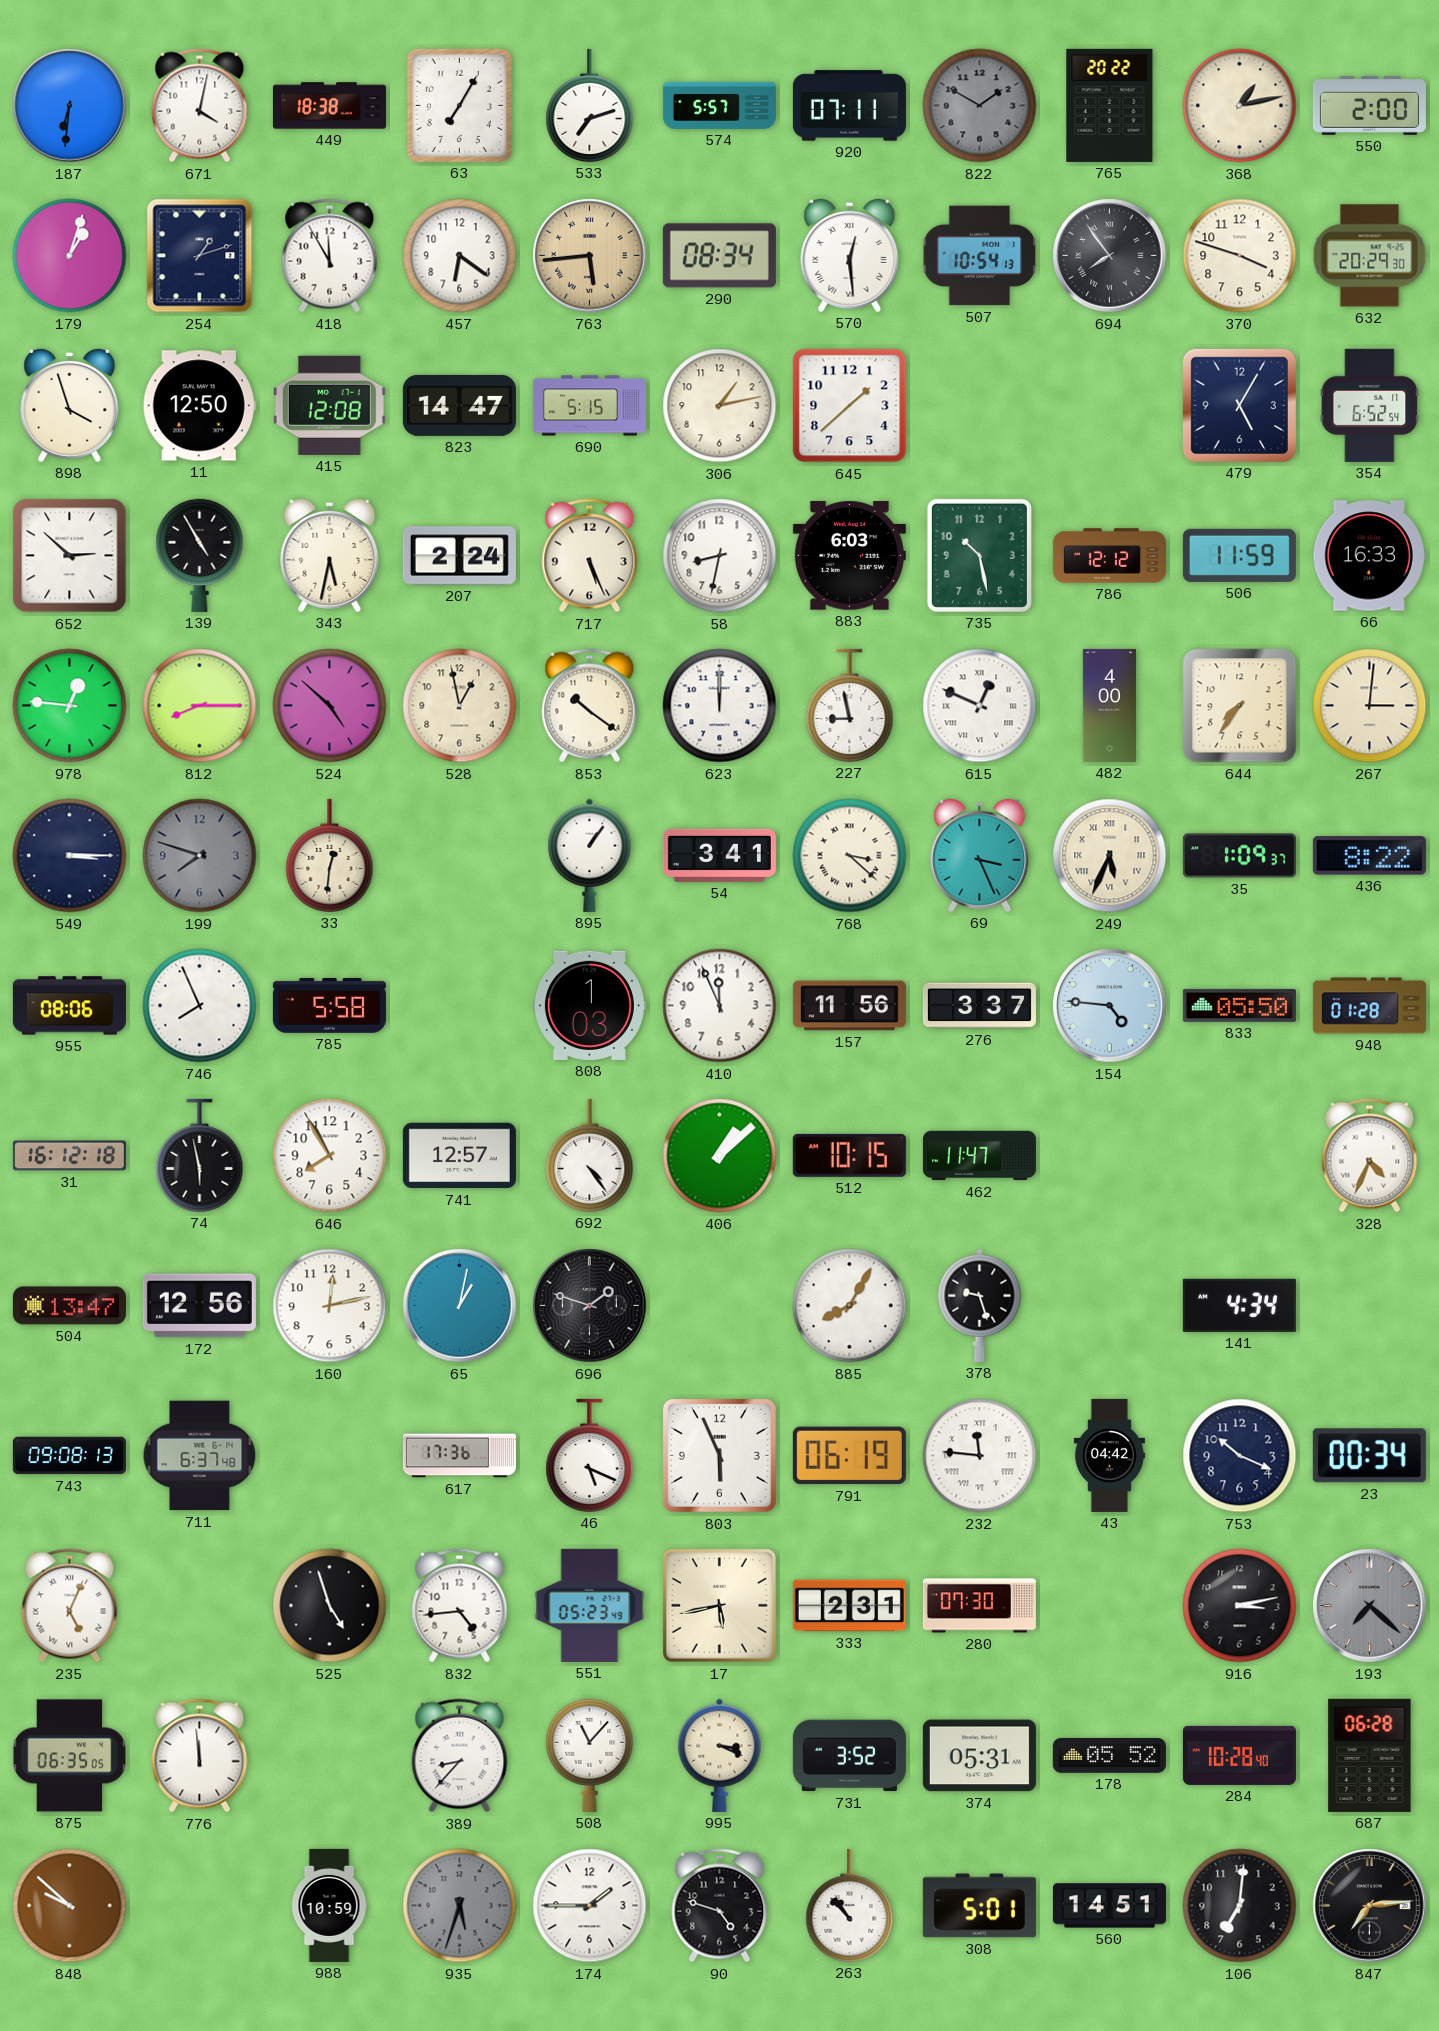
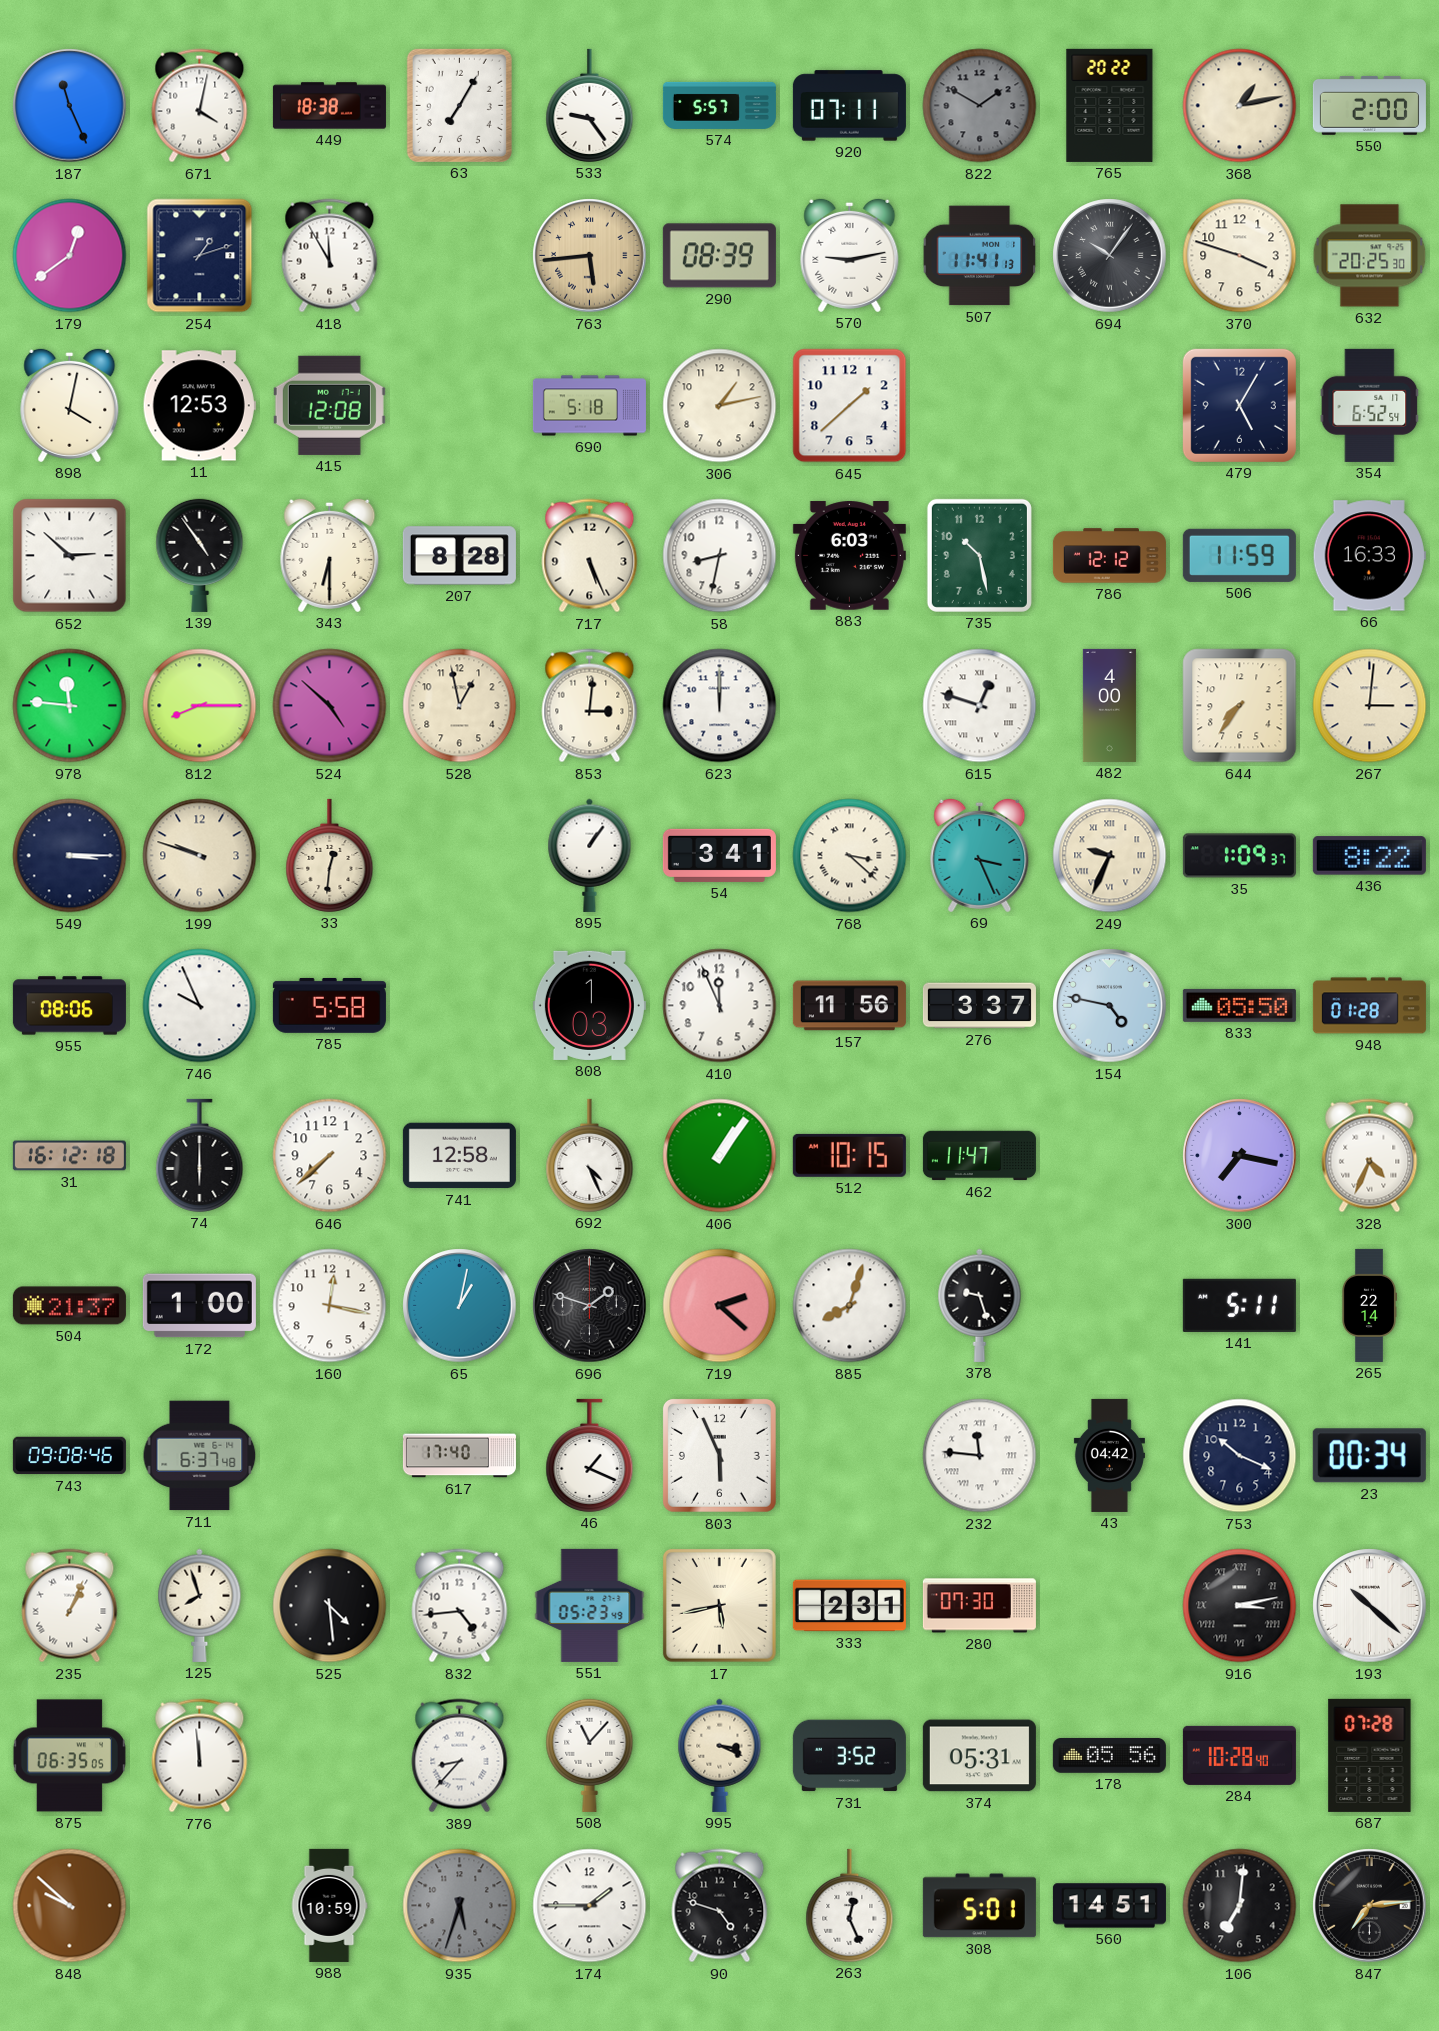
187: 6:31 -> 11:26 (70, 106)
533: 7:12 -> 9:24 (590, 105)
179: 1:03 -> 12:39 (70, 256)
457: 6:21 -> none (460, 256)
290: 08:34 -> 08:39 (719, 256)
570: 12:29 -> 9:13 (850, 255)
507: 10:54 -> 11:41 (980, 256)
694: 7:54 -> 10:06 (1110, 256)
632: 20:29 -> 20:25 (1370, 256)
898: 3:57 -> 4:02 (70, 405)
11: 12:50 -> 12:53 (199, 406)
823: 14:47 -> none (459, 405)
690: 5:15 -> 5:18 (589, 406)
139: 4:55 -> 4:54 (200, 555)
343: 5:32 -> 6:30 (330, 555)
207: 2:24 -> 8:28 (459, 556)
978: 12:46 -> 11:46 (70, 706)
853: 10:21 -> 3:01 (590, 706)
227: 8:58 -> none (850, 705)
615: 12:49 -> 12:48 (980, 706)
199: 7:48 -> 9:48 (200, 856)
199 dial: grey -> cream (200, 856)
249: 5:34 -> 9:34 (1110, 856)
746: 7:56 -> 9:56 (200, 1006)
154: 4:46 -> 4:47 (1110, 1006)
74: 5:58 -> 6:00 (200, 1155)
646: 7:55 -> 7:38 (330, 1156)
741: 12:57 -> 12:58 (459, 1156)
692: 4:24 -> 4:26 (590, 1155)
406: 1:08 -> 1:06 (720, 1156)
300: none -> 7:17 (1240, 1156)
504: 13:47 -> 21:37 (69, 1306)
172: 12:56 -> 1:00 (199, 1306)
160: 12:13 -> 12:17 (330, 1306)
719: none -> 2:22 (720, 1306)
885: 8:05 -> 8:03 (850, 1306)
141: 4:34 -> 5:11 (1239, 1305)
265: none -> 22:14 (1369, 1305)
743: 09:08:13 -> 09:08:46 (69, 1456)
617: 17:36 -> 17:40 (459, 1456)
46: 5:19 -> 1:19 (590, 1455)
791: 06:19 -> none (849, 1456)
235: 5:04 -> 1:04 (70, 1606)
125: none -> 7:57 (200, 1605)
525: 4:57 -> 4:29 (330, 1606)
916 numerals: Arabic -> Roman (1240, 1606)
193: 7:22 -> 10:22 (1370, 1606)
193 dial: grey -> white (1370, 1606)
178: 05:52 -> 05:56 (1109, 1755)
687: 06:28 -> 07:28 (1370, 1755)
263: 10:53 -> 12:26 (850, 1905)
